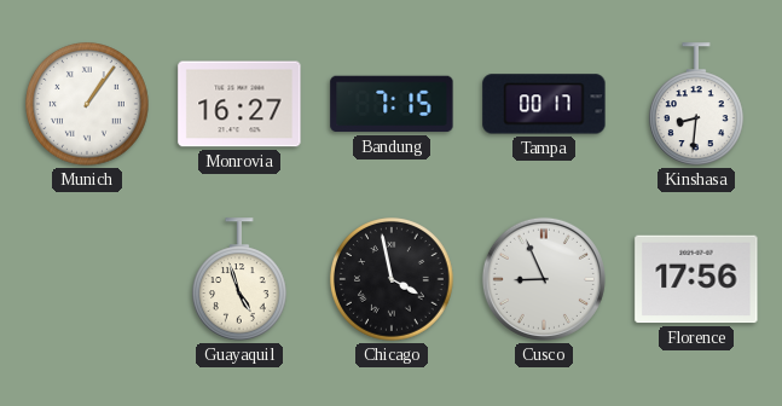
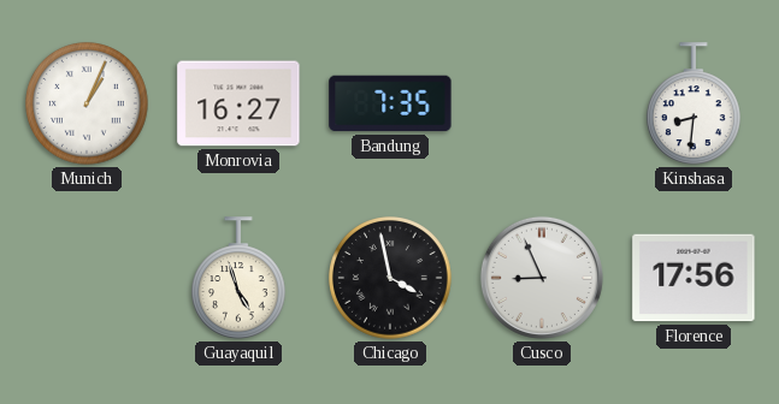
Munich: 1:06 -> 1:04 (88, 105)
Bandung: 7:15 -> 7:35 (390, 103)
Tampa: 00:17 -> none (544, 104)
